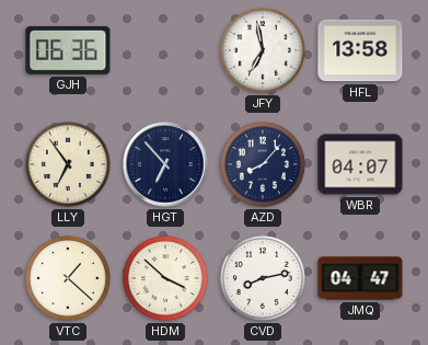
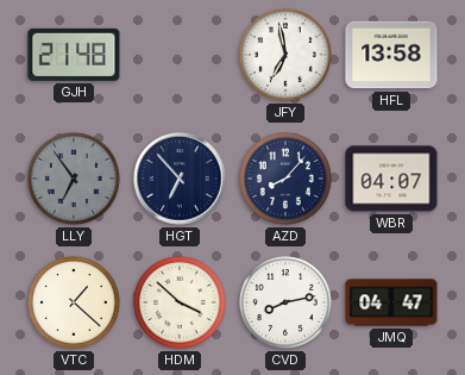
GJH: 06:36 -> 21:48 (74, 55)
LLY dial: cream -> grey (74, 179)
